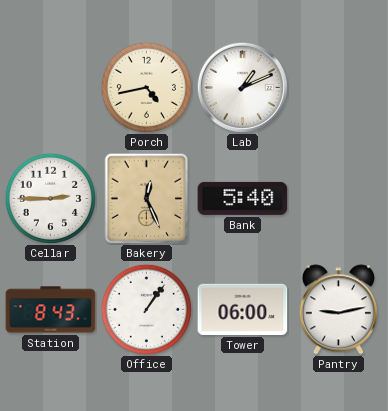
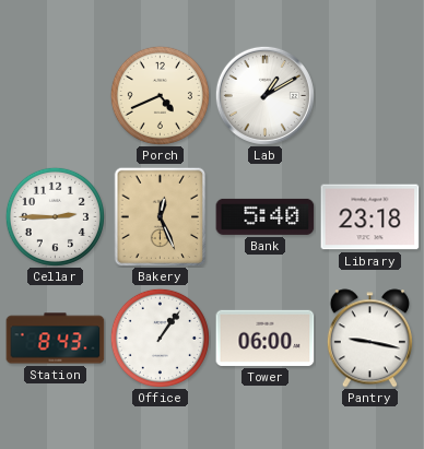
Porch: 4:43 -> 4:41 (160, 95)
Lab: 1:11 -> 1:10 (264, 95)
Library: none -> 23:18 (370, 217)
Pantry: 9:13 -> 9:17 (369, 339)
